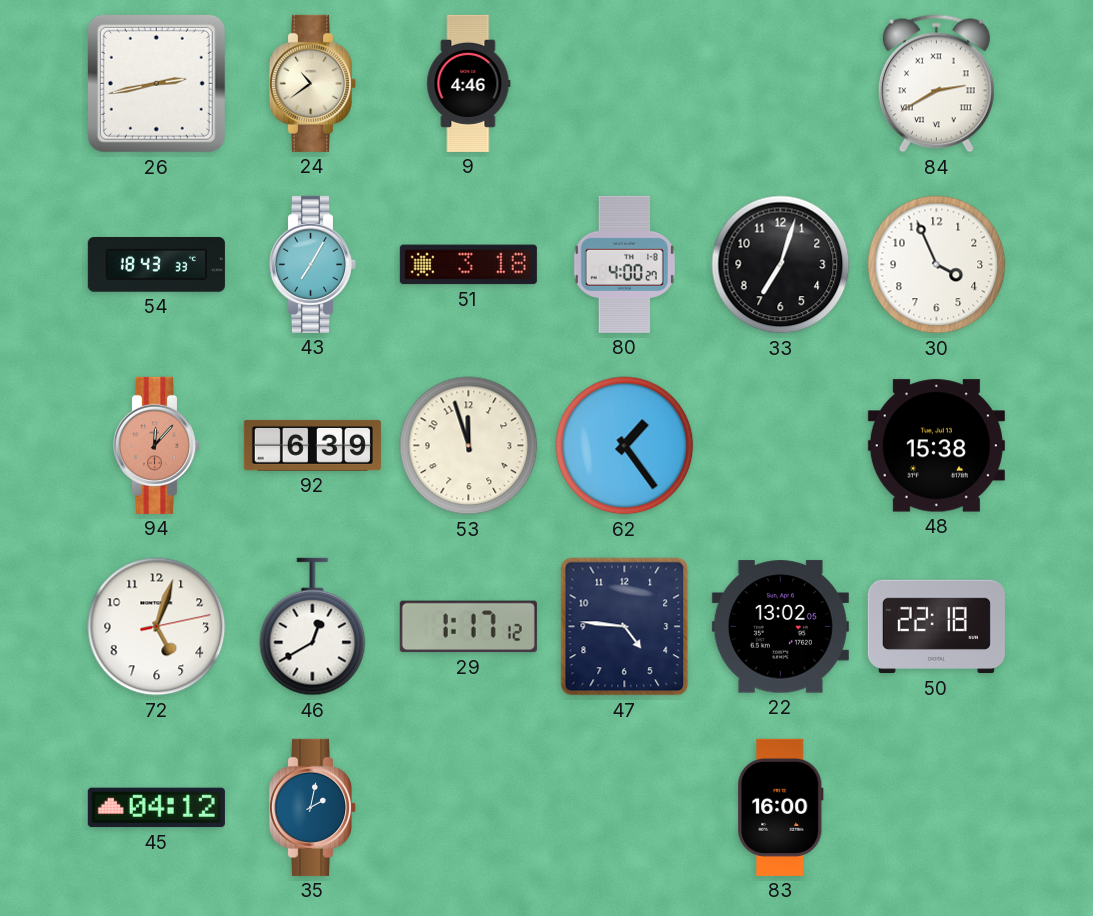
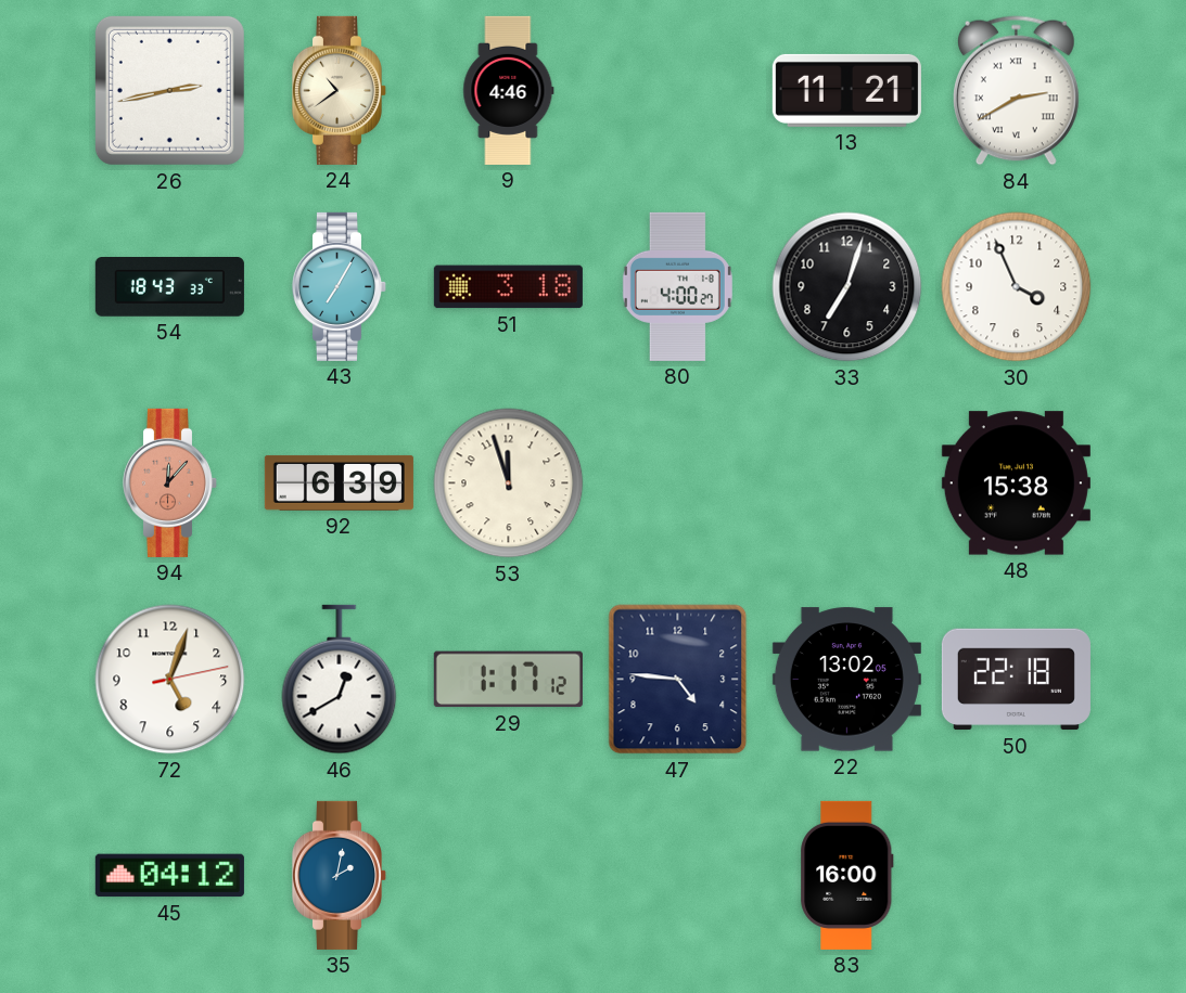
13: none -> 11:21 (846, 90)
62: 1:24 -> none (625, 446)
